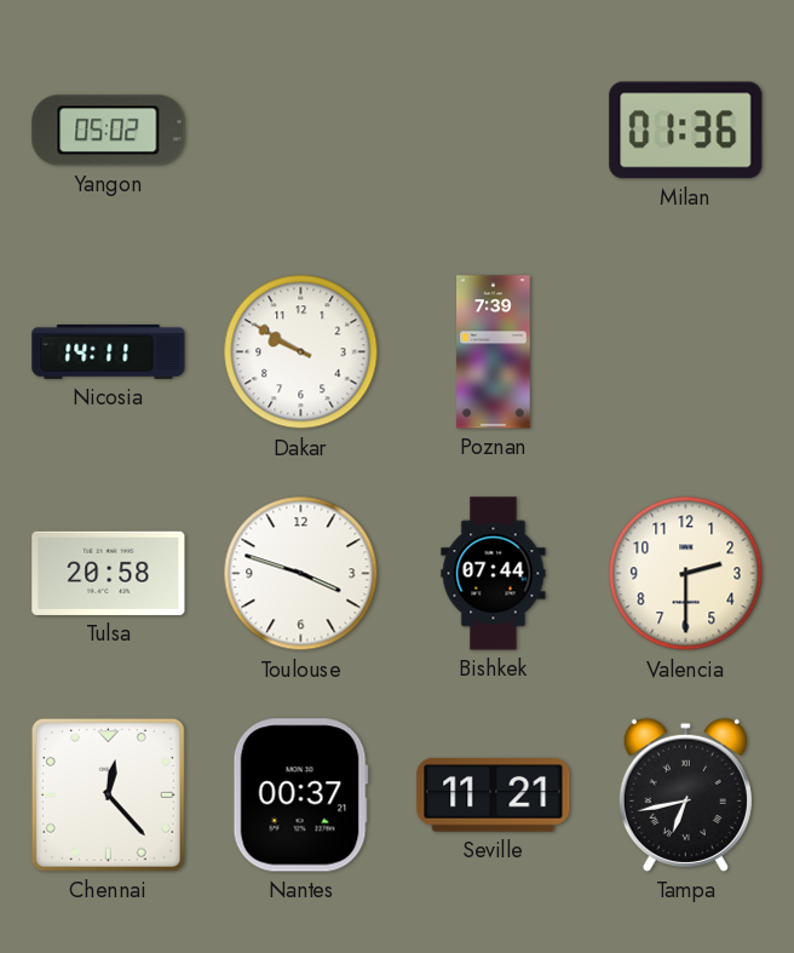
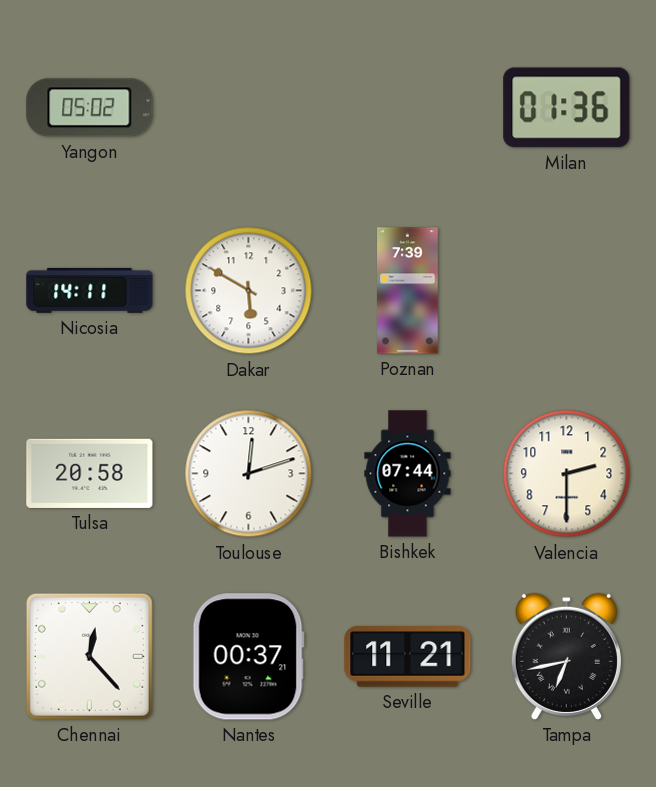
Dakar: 9:50 -> 5:50 (249, 291)
Toulouse: 3:48 -> 12:12 (249, 474)
